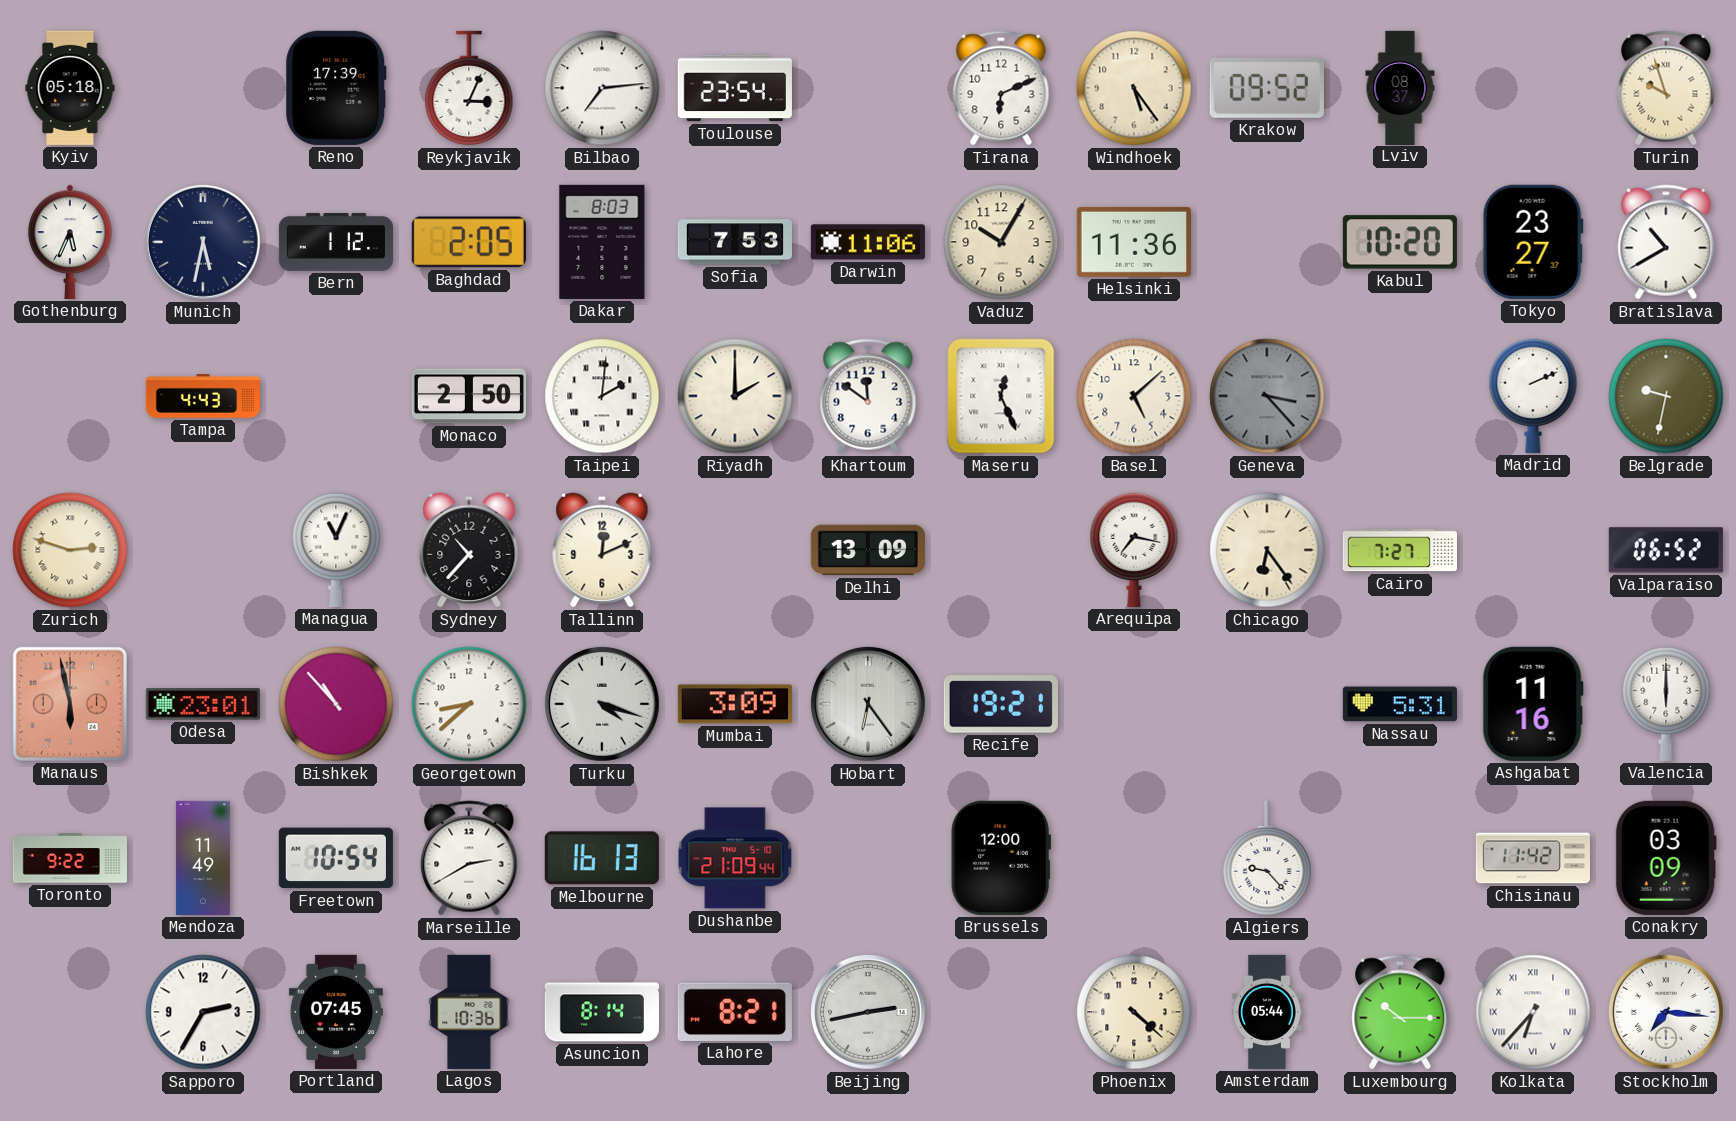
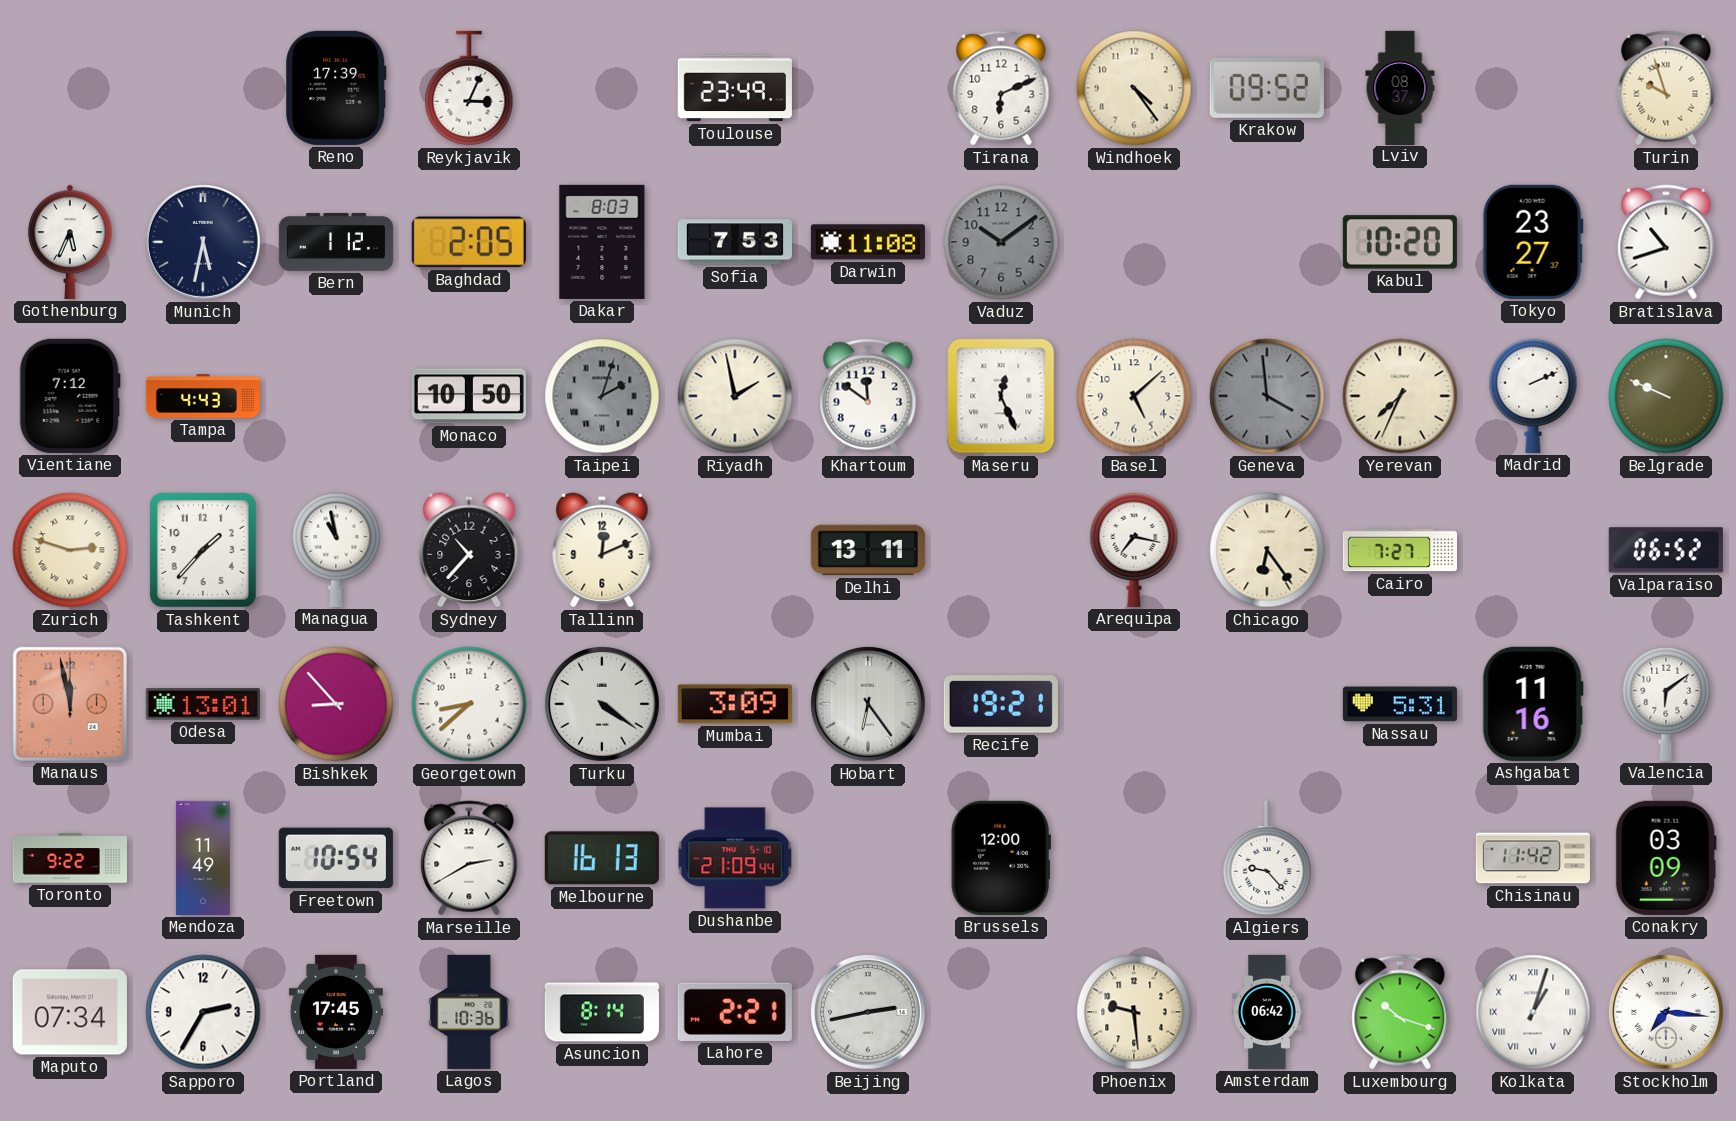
Kyiv: 05:18 -> none (70, 88)
Bilbao: 7:14 -> none (602, 88)
Toulouse: 23:54 -> 23:49 (735, 88)
Windhoek: 5:24 -> 4:24 (1134, 88)
Darwin: 11:06 -> 11:08 (868, 242)
Vaduz: 10:05 -> 10:09 (1001, 242)
Vaduz dial: cream -> grey (1001, 242)
Helsinki: 11:36 -> none (1134, 242)
Bratislava: 10:40 -> 10:42 (1666, 242)
Vientiane: none -> 7:12 (70, 396)
Monaco: 2:50 -> 10:50 (469, 396)
Taipei: 2:01 -> 2:03 (602, 396)
Taipei dial: white -> grey (602, 396)
Riyadh: 2:00 -> 1:58 (735, 396)
Geneva: 3:23 -> 3:59 (1267, 396)
Yerevan: none -> 7:34 (1400, 396)
Belgrade: 9:32 -> 9:49 (1666, 396)
Tashkent: none -> 1:37 (203, 550)
Managua: 11:04 -> 10:58 (336, 550)
Delhi: 13:09 -> 13:11 (868, 550)
Manaus: 5:58 -> 11:58 (70, 704)
Odesa: 23:01 -> 13:01 (203, 704)
Bishkek: 10:53 -> 8:53 (336, 704)
Turku: 4:18 -> 4:21 (602, 704)
Valencia: 6:00 -> 6:09 (1666, 704)
Maputo: none -> 07:34 (70, 1012)
Portland: 07:45 -> 17:45 (336, 1012)
Lahore: 8:21 -> 2:21 (735, 1012)
Phoenix: 4:22 -> 9:29 (1134, 1012)
Amsterdam: 05:44 -> 06:42 (1268, 1012)
Luxembourg: 10:15 -> 10:18 (1400, 1012)
Kolkata: 6:37 -> 1:03 (1533, 1012)
